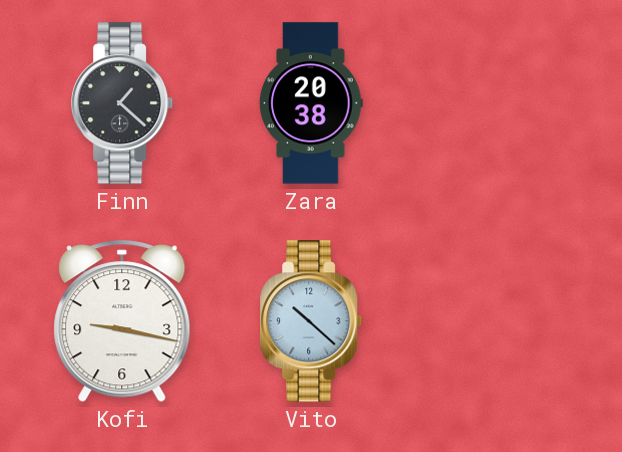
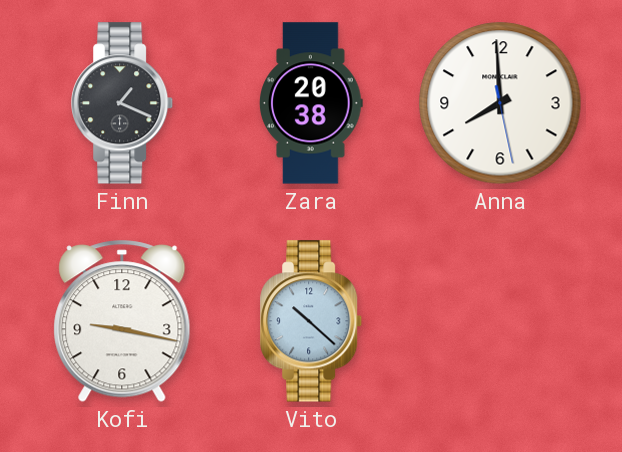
Finn: 1:22 -> 1:19 (123, 103)
Anna: none -> 7:59 (500, 103)
